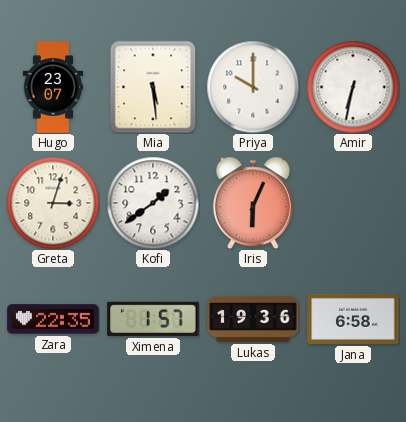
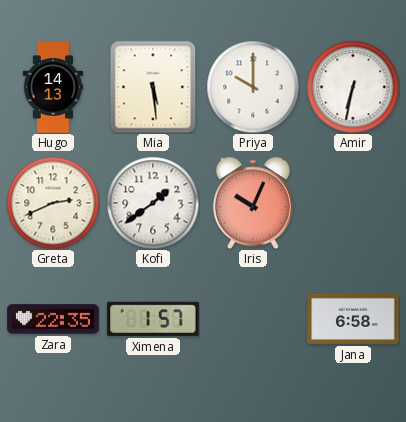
Hugo: 23:07 -> 14:13 (53, 87)
Greta: 3:03 -> 2:41 (53, 203)
Iris: 6:04 -> 10:04 (253, 203)
Lukas: 19:36 -> none (253, 319)
